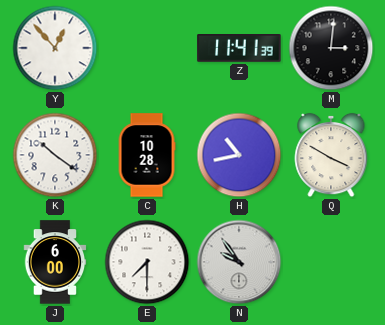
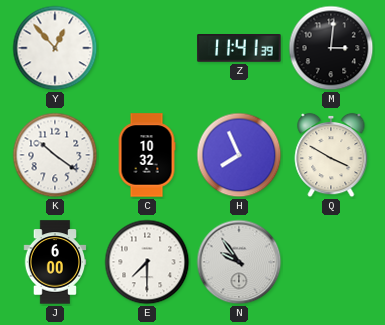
C: 10:28 -> 10:32 (147, 155)
H: 10:43 -> 7:56 (239, 155)
